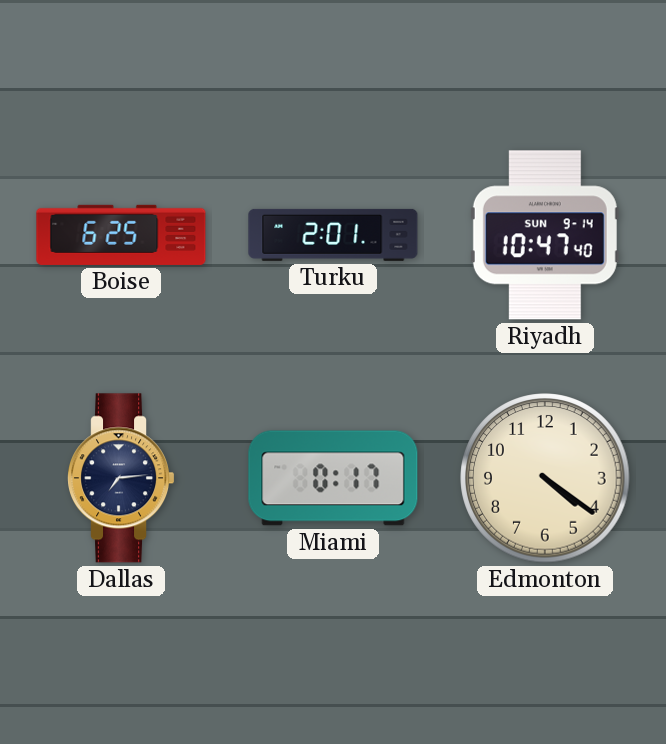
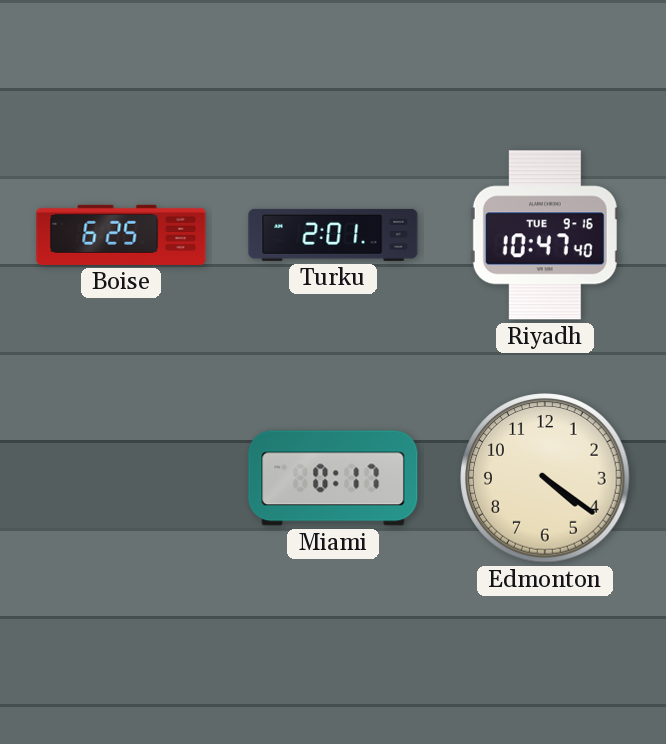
Riyadh date: SUN 9-14 -> TUE 9-16 (545, 235)
Dallas: 7:14 -> none (122, 478)
